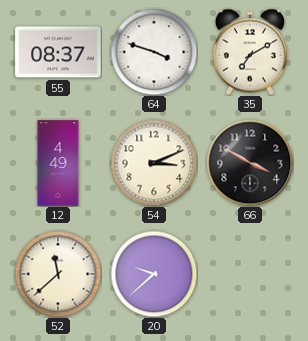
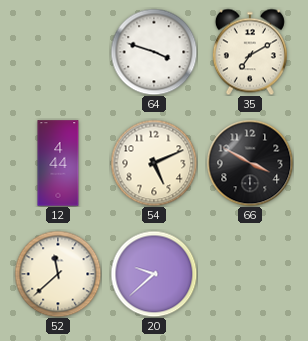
55: 08:37 -> none (58, 52)
12: 4:49 -> 4:44 (58, 163)
54: 3:11 -> 5:11 (154, 163)
